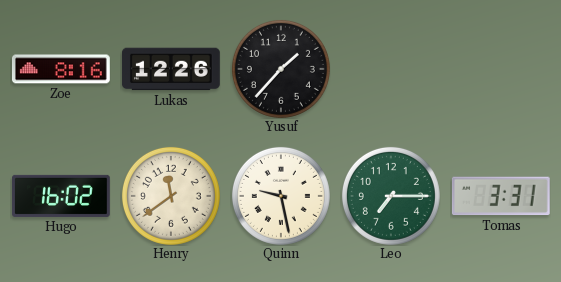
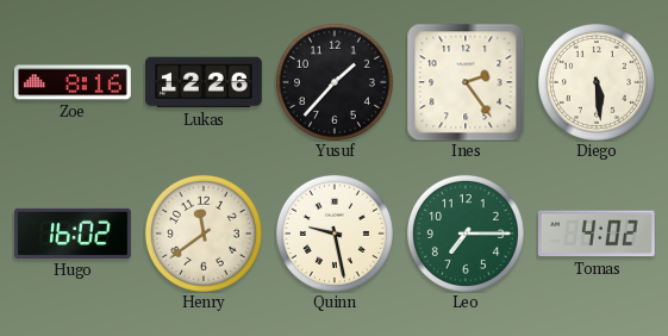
Ines: none -> 2:24 (466, 82)
Diego: none -> 5:29 (597, 82)
Tomas: 3:31 -> 4:02 (597, 234)
